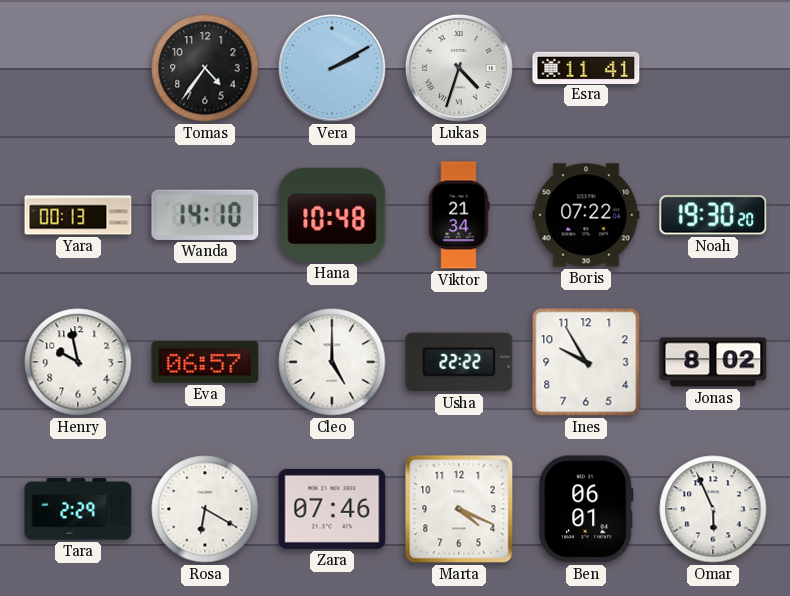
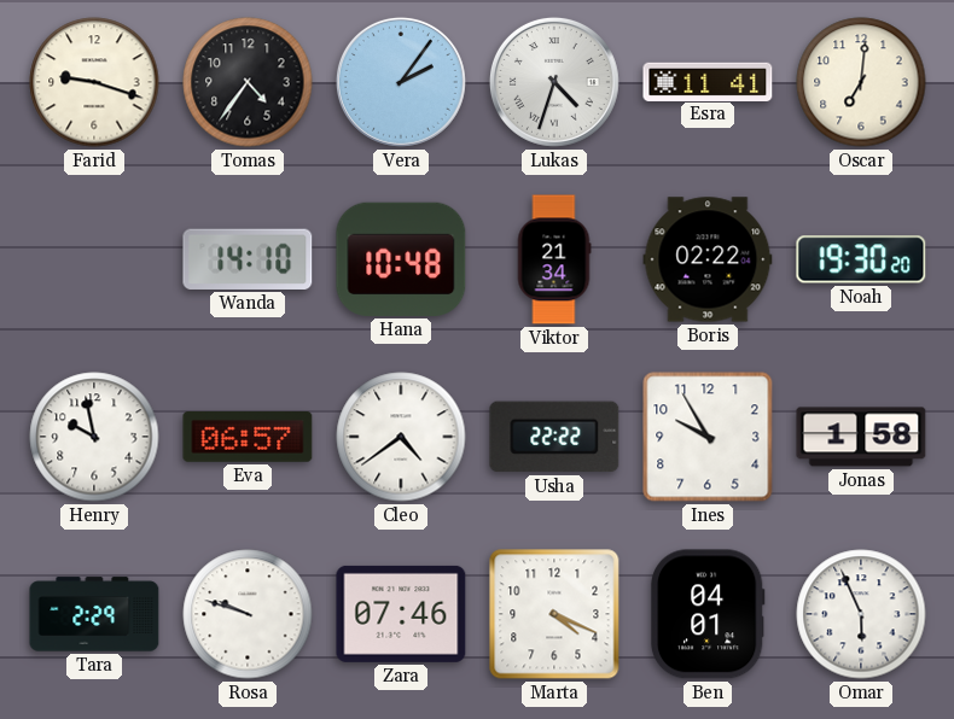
Farid: none -> 9:18 (94, 82)
Vera: 2:10 -> 2:06 (401, 82)
Oscar: none -> 7:01 (861, 82)
Yara: 00:13 -> none (78, 215)
Boris: 07:22 -> 02:22 (708, 259)
Cleo: 5:00 -> 4:39 (401, 437)
Jonas: 8:02 -> 1:58 (861, 437)
Rosa: 6:20 -> 9:48 (248, 614)
Ben: 06:01 -> 04:01 (708, 614)
